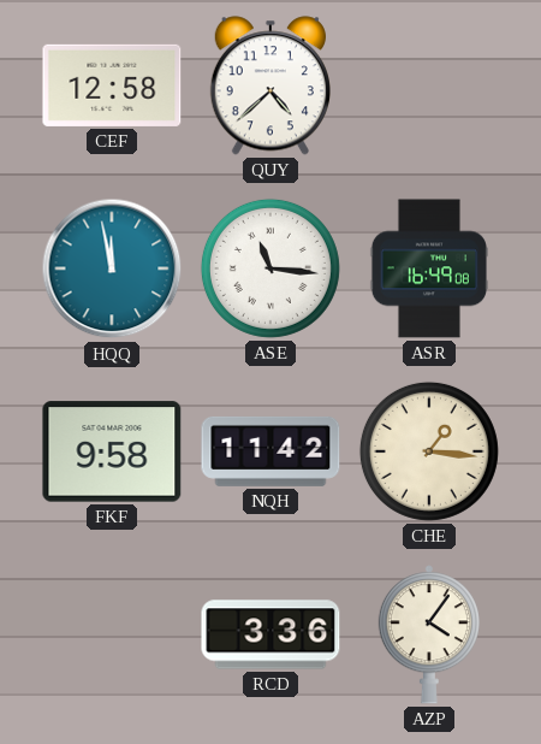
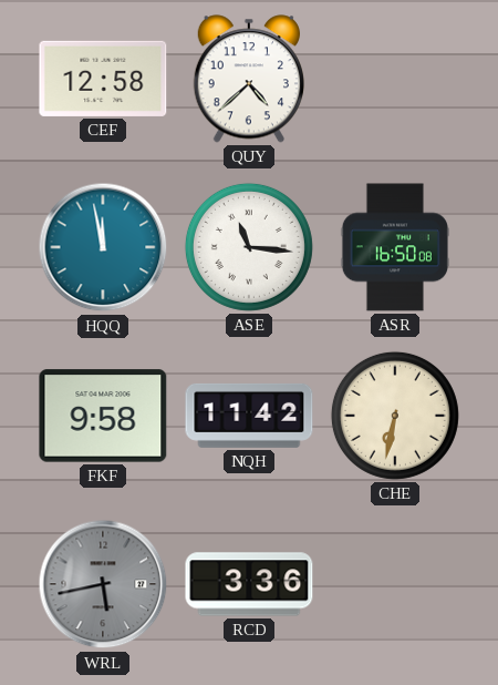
ASR: 16:49 -> 16:50 (395, 247)
CHE: 1:16 -> 6:32 (395, 416)
WRL: none -> 5:43 (103, 584)
AZP: 4:06 -> none (429, 634)
